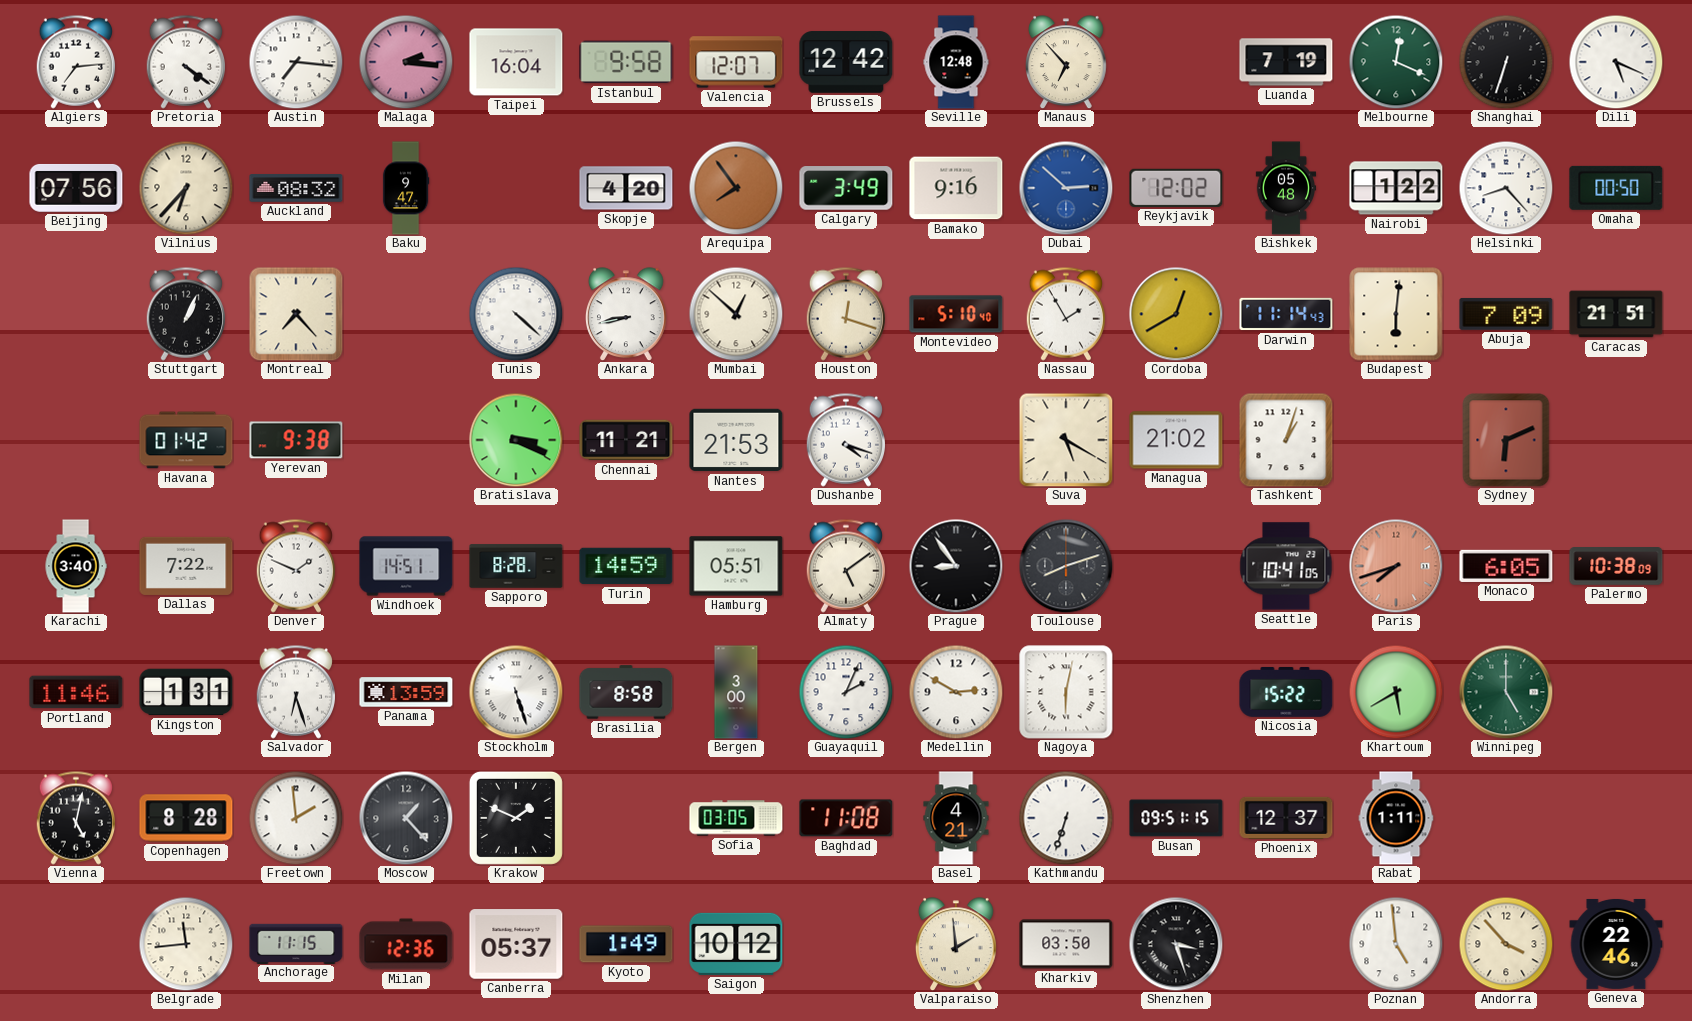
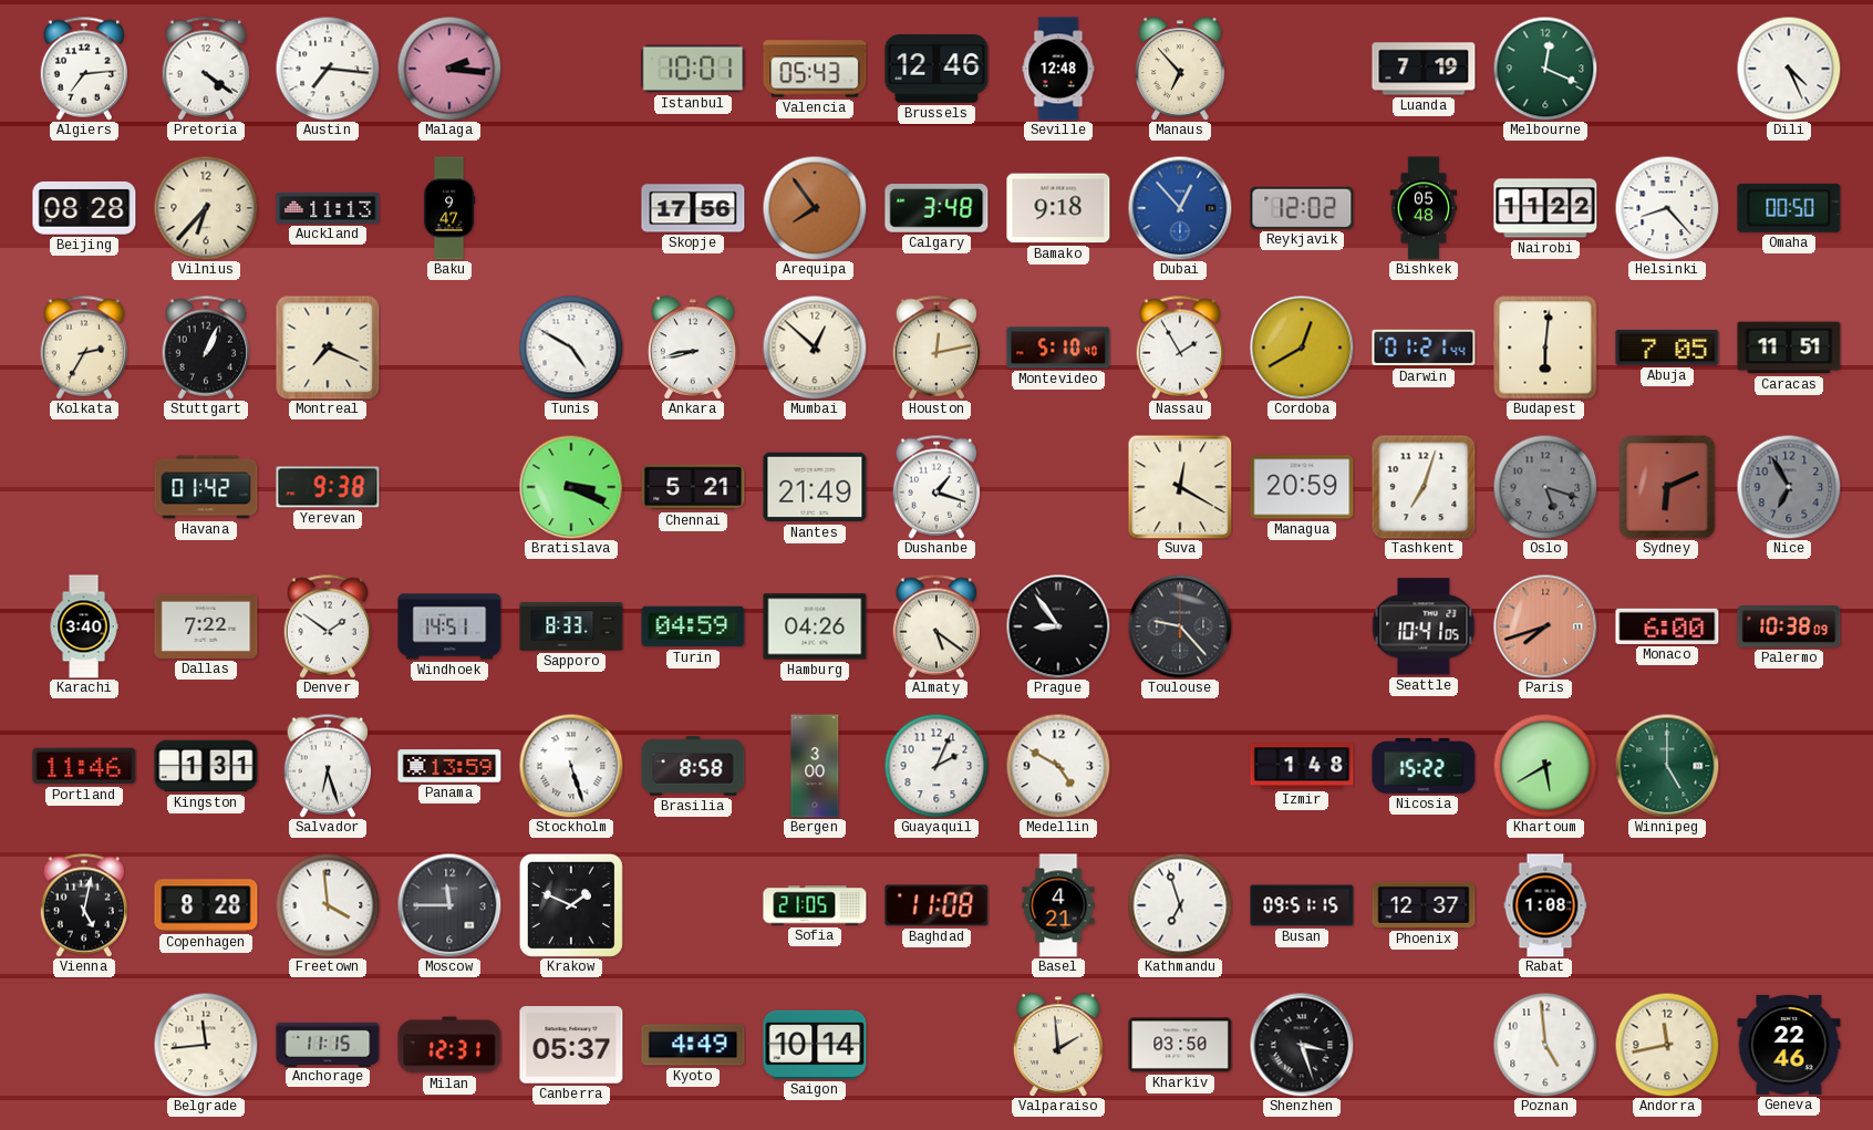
Taipei: 16:04 -> none (516, 62)
Istanbul: 9:58 -> 10:01 (693, 69)
Valencia: 12:07 -> 05:43 (815, 69)
Brussels: 12:42 -> 12:46 (936, 69)
Shanghai: 6:33 -> none (1506, 62)
Dili: 5:19 -> 4:26 (1789, 69)
Beijing: 07:56 -> 08:28 (84, 208)
Auckland: 08:32 -> 11:13 (328, 208)
Skopje: 4:20 -> 17:56 (693, 208)
Calgary: 3:49 -> 3:48 (936, 208)
Bamako: 9:16 -> 9:18 (1058, 208)
Dubai: 2:52 -> 12:53 (1180, 208)
Nairobi: 1:22 -> 11:22 (1545, 208)
Kolkata: none -> 2:35 (83, 348)
Montreal: 7:23 -> 7:19 (328, 348)
Tunis: 4:22 -> 4:50 (571, 348)
Houston: 12:18 -> 12:13 (935, 348)
Darwin: 11:14 -> 01:21 (1424, 348)
Abuja: 7:09 -> 7:05 (1667, 348)
Caracas: 21:51 -> 11:51 (1789, 348)
Chennai: 11:21 -> 5:21 (693, 487)
Nantes: 21:53 -> 21:49 (815, 487)
Dushanbe: 4:18 -> 1:18 (935, 487)
Suva: 5:20 -> 12:20 (1180, 487)
Managua: 21:02 -> 20:59 (1302, 487)
Tashkent: 1:03 -> 7:03 (1424, 487)
Oslo: none -> 5:18 (1545, 487)
Nice: none -> 6:55 (1789, 487)
Denver: 1:49 -> 1:51 (327, 626)
Sapporo: 8:28 -> 8:33 (571, 626)
Turin: 14:59 -> 04:59 (693, 626)
Hamburg: 05:51 -> 04:26 (815, 626)
Almaty: 5:09 -> 5:21 (935, 626)
Toulouse: 8:12 -> 9:23 (1180, 626)
Monaco: 6:05 -> 6:00 (1667, 626)
Medellin: 2:50 -> 4:50 (1058, 766)
Nagoya: 6:02 -> none (1066, 692)
Izmir: none -> 1:48 (1302, 766)
Freetown: 1:59 -> 3:59 (328, 905)
Moscow: 1:23 -> 11:45 (449, 905)
Sofia: 03:05 -> 21:05 (815, 905)
Kathmandu: 6:33 -> 6:57 (1180, 905)
Rabat: 1:11 -> 1:08 (1545, 905)
Milan: 12:36 -> 12:31 (449, 1045)
Kyoto: 1:49 -> 4:49 (693, 1045)
Saigon: 10:12 -> 10:14 (815, 1045)
Andorra: 3:53 -> 11:43 (1667, 1045)
